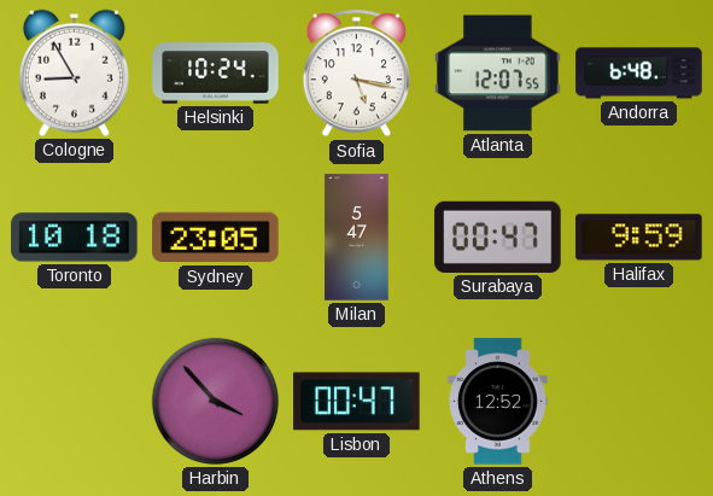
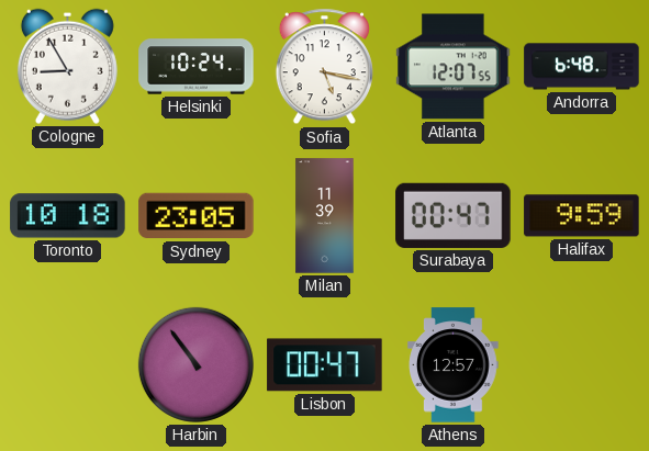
Milan: 5:47 -> 11:39 (325, 216)
Harbin: 3:53 -> 10:54 (195, 364)
Athens: 12:52 -> 12:57 (454, 365)
